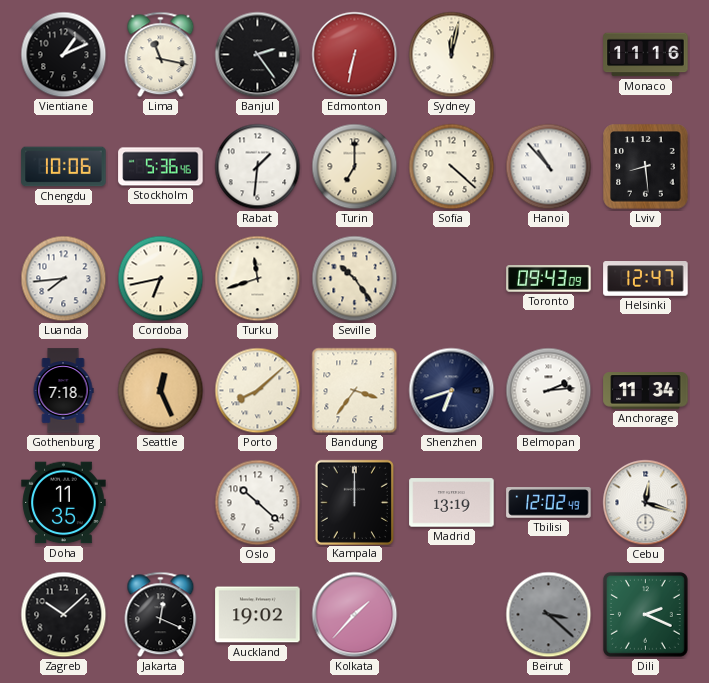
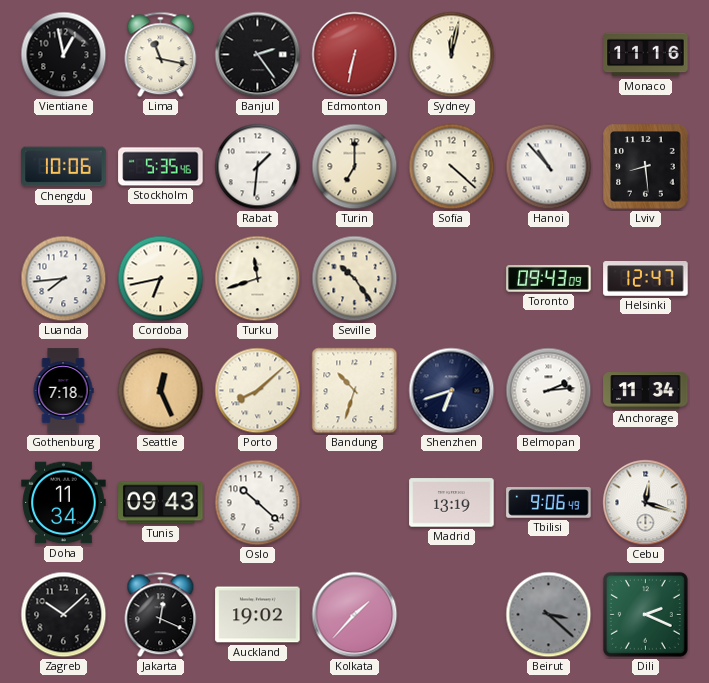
Vientiane: 1:11 -> 12:58 (64, 55)
Stockholm: 5:36 -> 5:35 (161, 167)
Bandung: 3:36 -> 10:33 (355, 391)
Doha: 11:35 -> 11:34 (64, 503)
Tunis: none -> 09:43 (161, 503)
Kampala: 12:00 -> none (354, 502)
Tbilisi: 12:02 -> 9:06 (549, 503)
